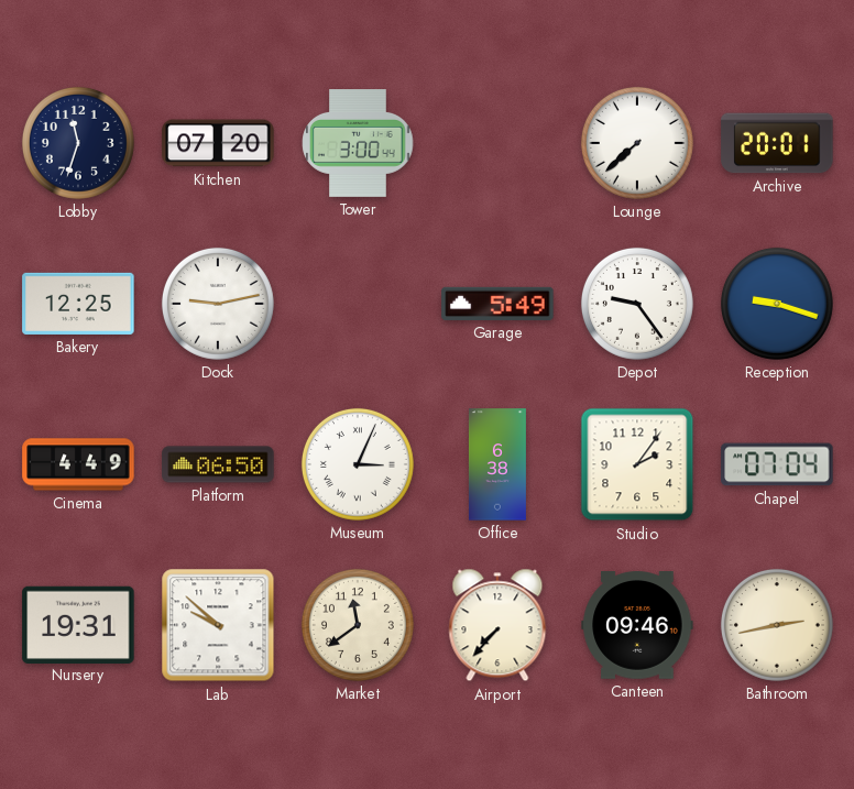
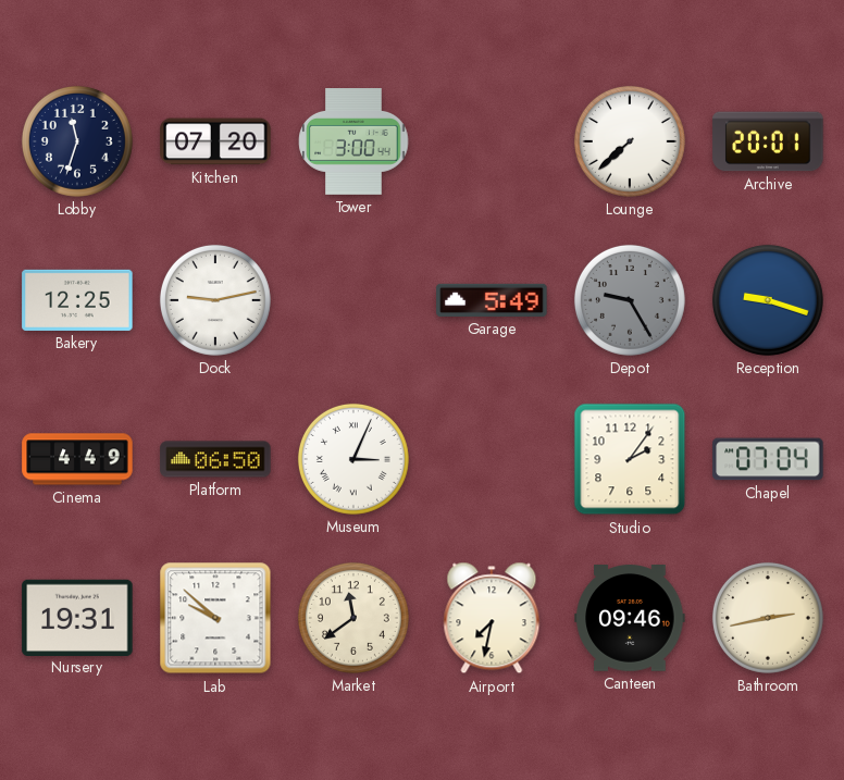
Depot: 9:24 -> 9:25 (630, 300)
Depot dial: white -> grey (630, 300)
Office: 6:38 -> none (497, 464)
Airport: 7:37 -> 7:32 (492, 618)
